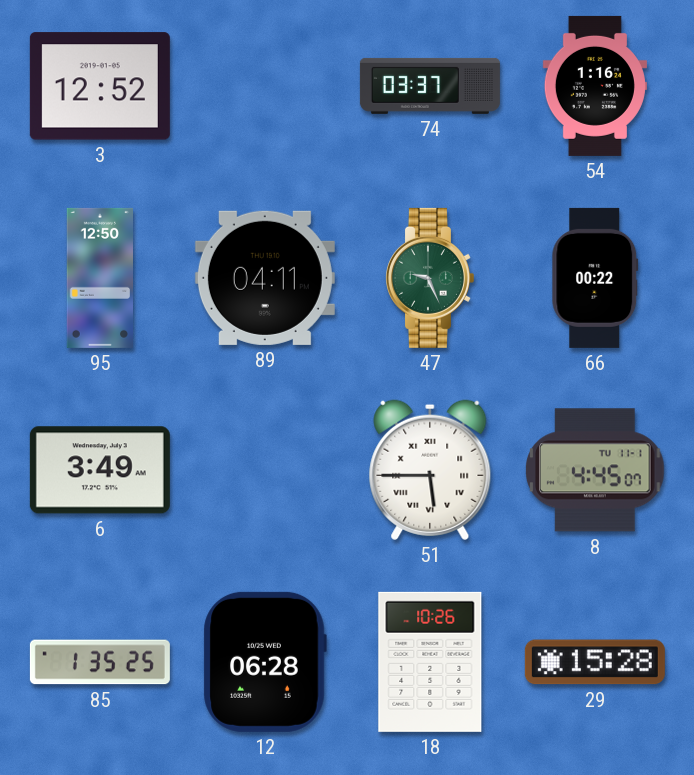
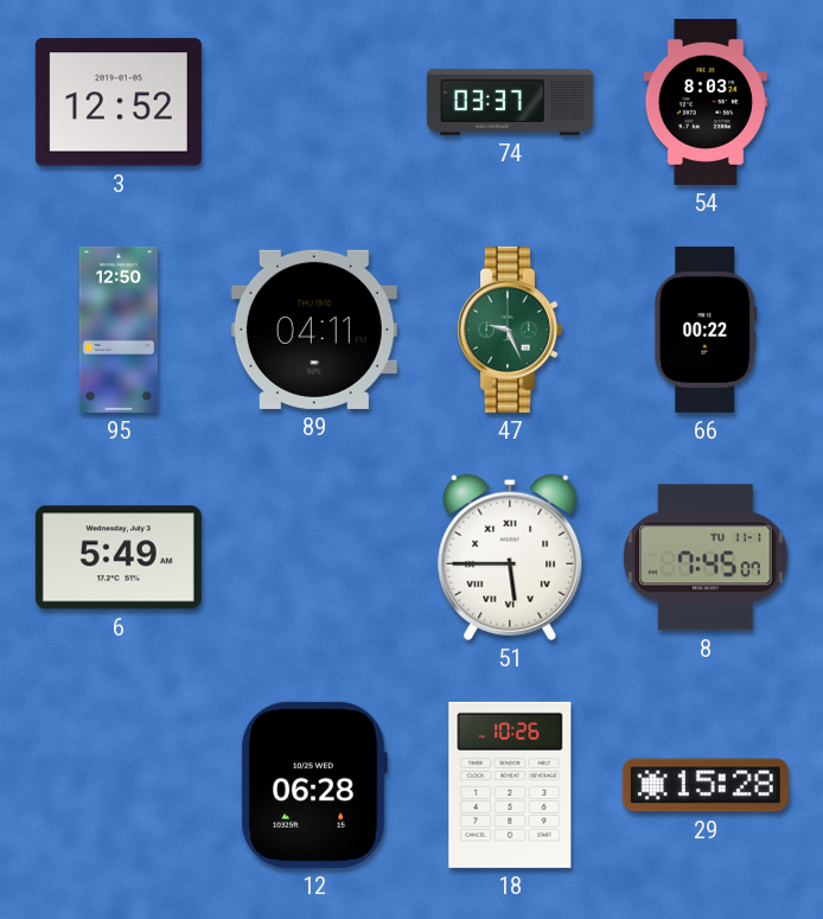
54: 1:16 -> 8:03 (706, 102)
6: 3:49 -> 5:49 (119, 557)
8: 4:45 -> 7:45 (706, 557)
85: 1:35 -> none (100, 662)
